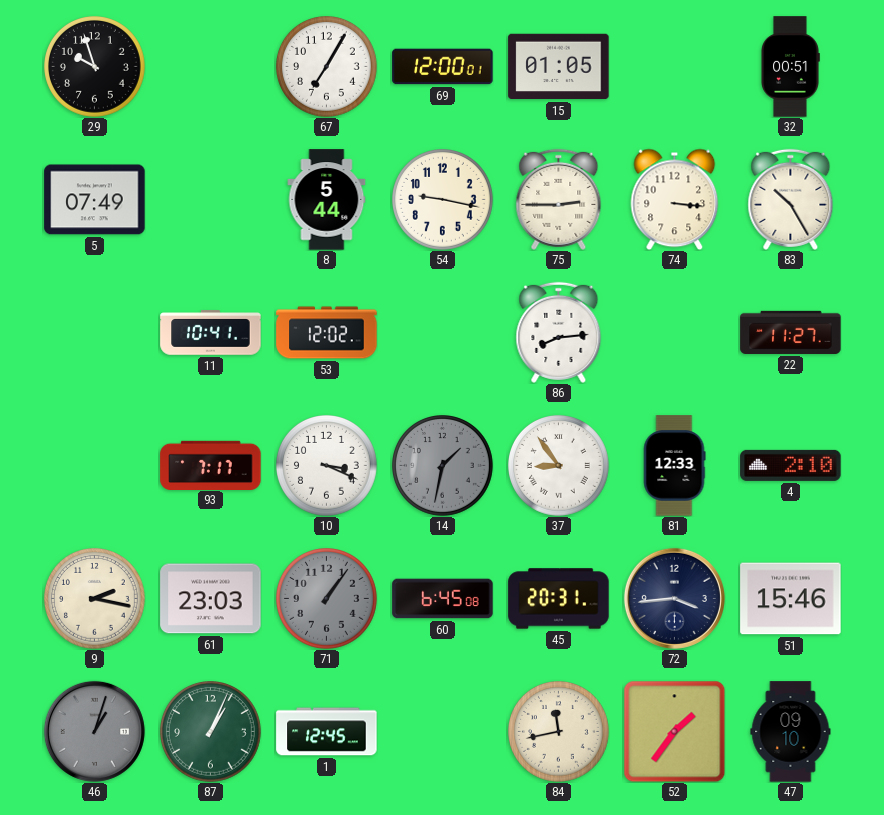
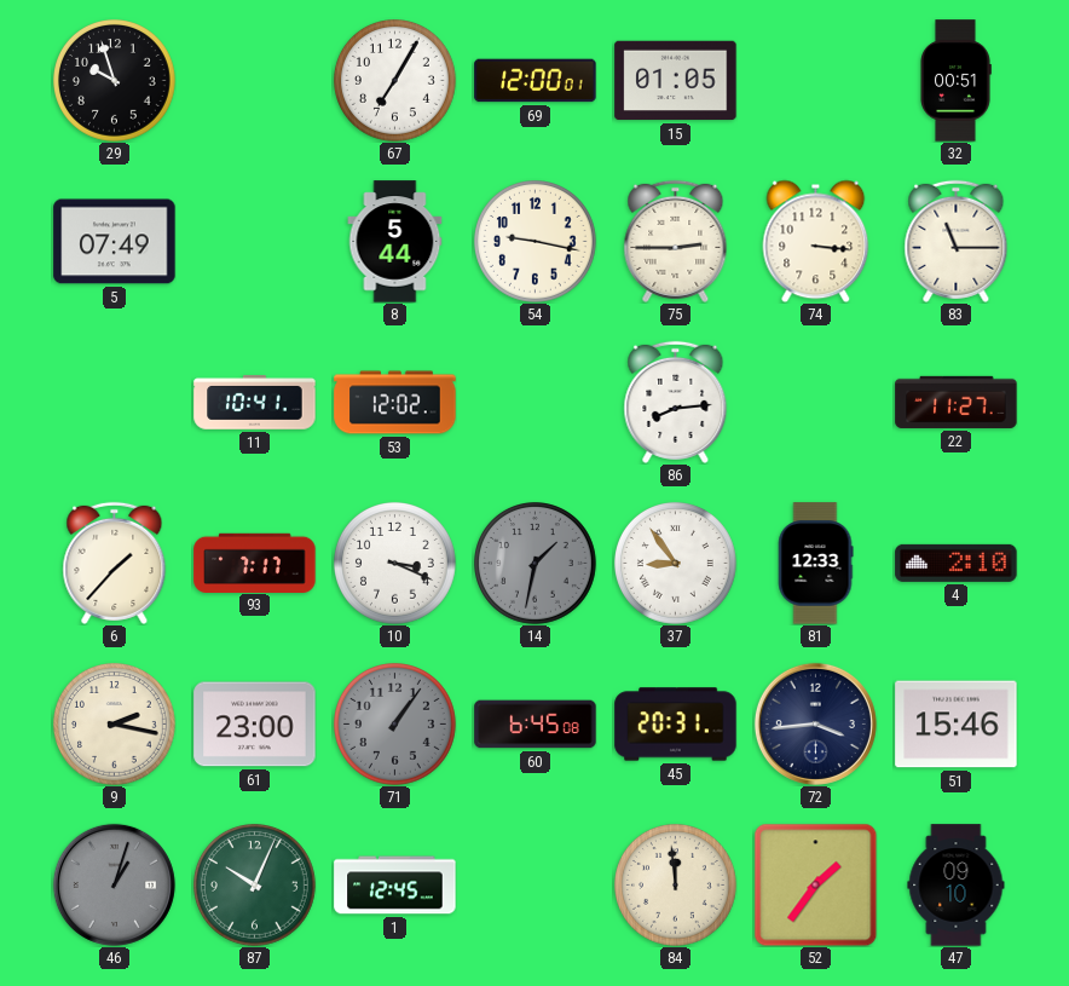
83: 10:25 -> 11:15 (957, 241)
6: none -> 1:37 (115, 563)
61: 23:03 -> 23:00 (255, 725)
87: 1:04 -> 10:04 (255, 886)
84: 11:43 -> 11:59 (676, 886)
